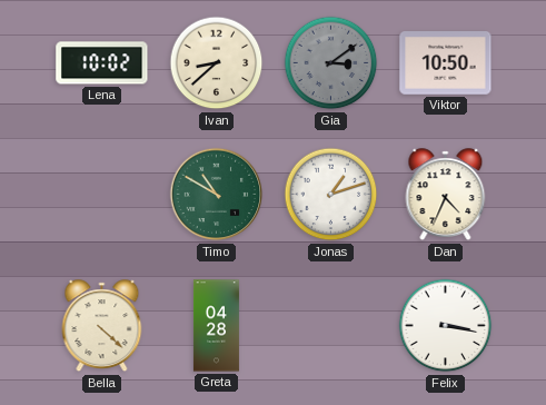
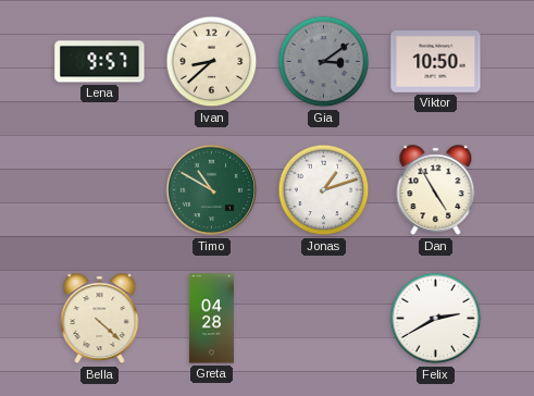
Lena: 10:02 -> 9:57 (100, 62)
Dan: 4:34 -> 4:55 (436, 190)
Felix: 3:17 -> 2:40 (436, 319)
